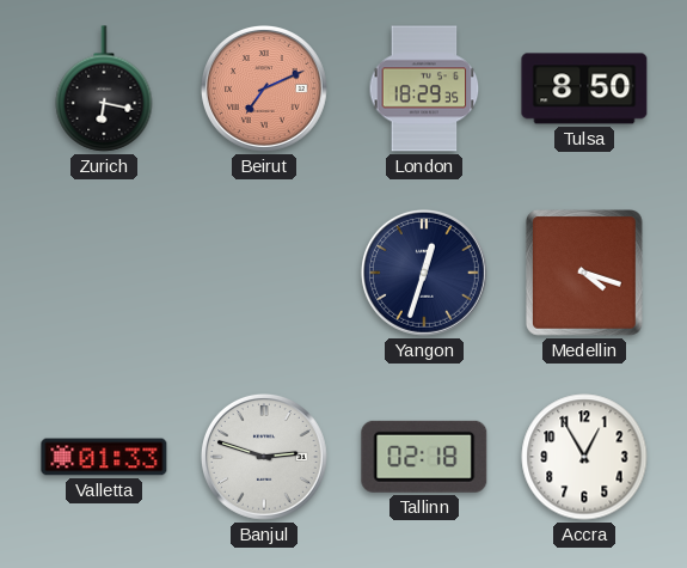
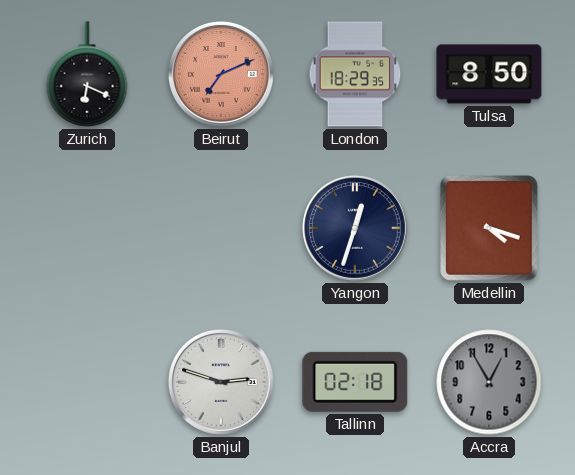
Zurich: 6:17 -> 6:19 (87, 74)
Valletta: 01:33 -> none (104, 457)
Accra dial: white -> grey (489, 382)
